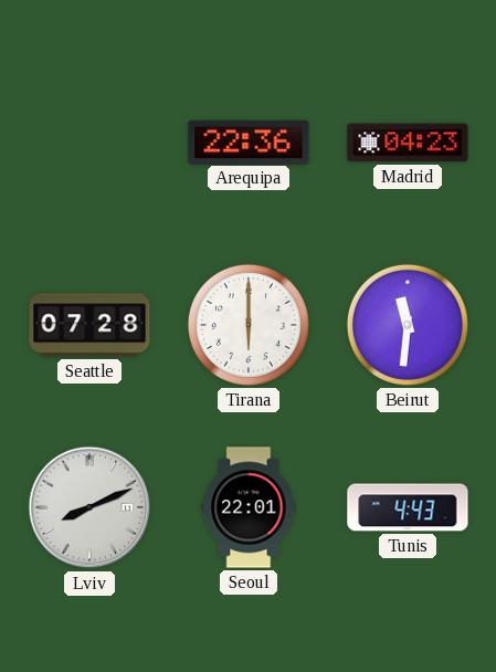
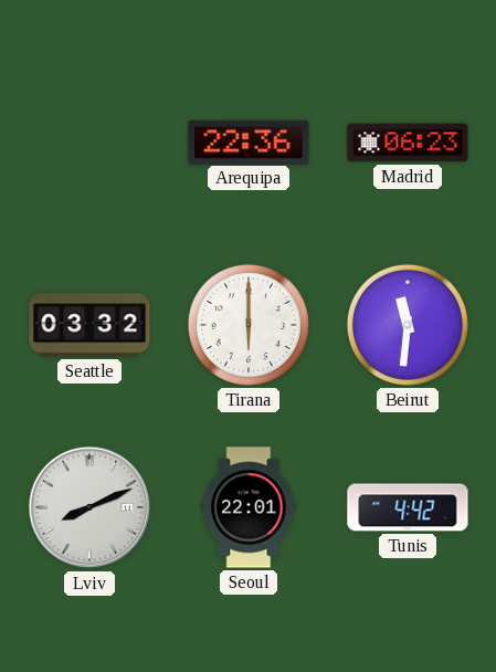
Madrid: 04:23 -> 06:23 (408, 143)
Seattle: 07:28 -> 03:32 (89, 325)
Tunis: 4:43 -> 4:42 (408, 507)
